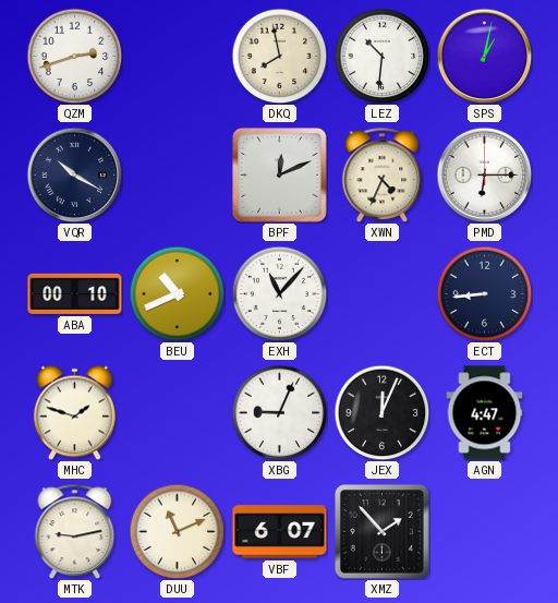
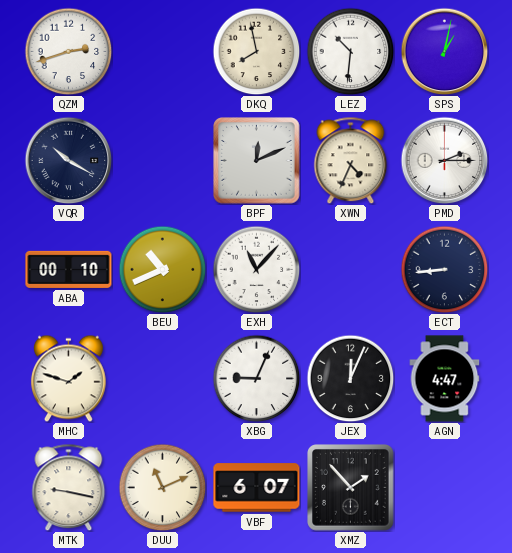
PMD: 6:15 -> 2:15 (444, 160)
MTK: 9:13 -> 9:17 (69, 487)
